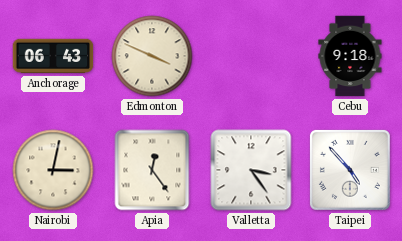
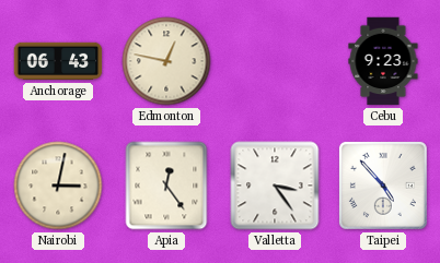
Edmonton: 3:49 -> 12:47 (166, 61)
Cebu: 9:18 -> 9:23 (383, 61)
